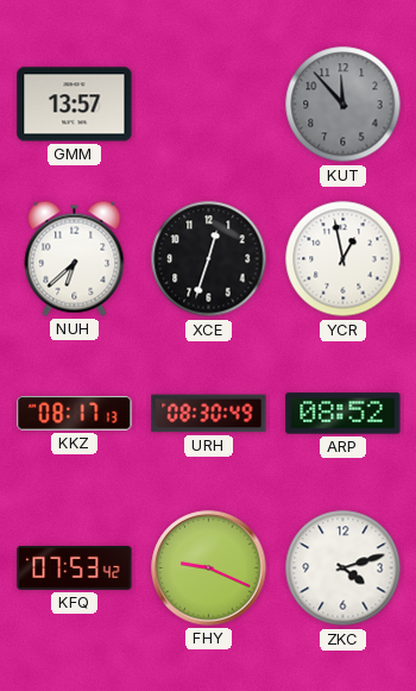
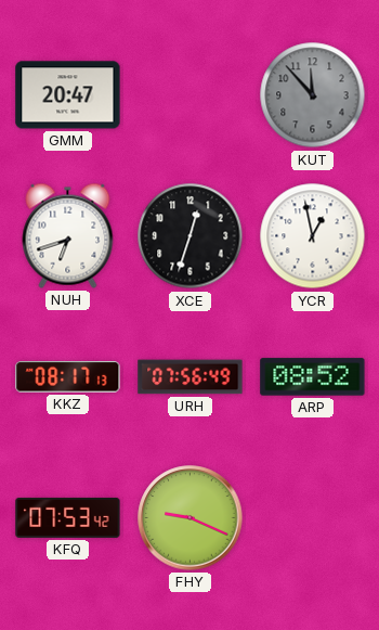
GMM: 13:57 -> 20:47 (68, 95)
NUH: 6:38 -> 6:42 (68, 235)
URH: 08:30 -> 07:56 (191, 377)
ZKC: 4:12 -> none (343, 568)
